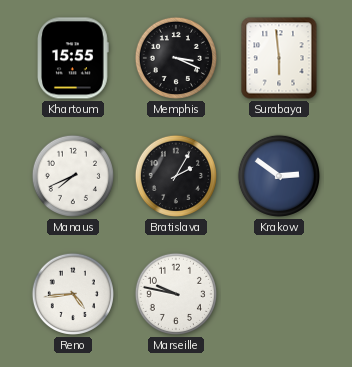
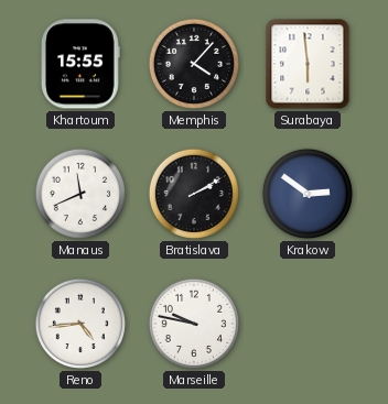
Memphis: 3:19 -> 4:07 (194, 64)
Manaus: 7:41 -> 11:41 (80, 194)
Bratislava: 2:05 -> 2:10 (194, 194)
